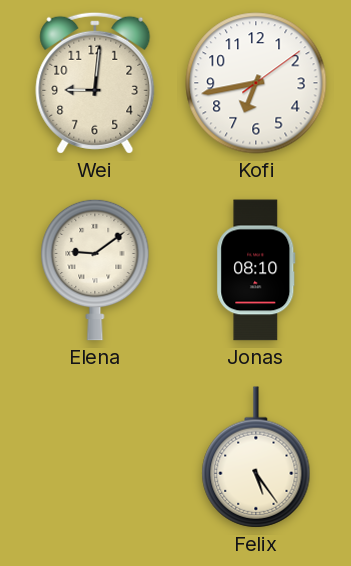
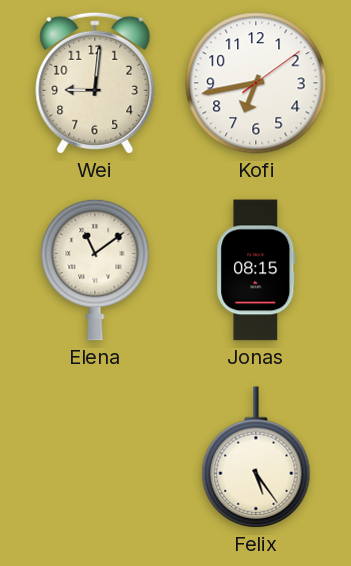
Elena: 9:09 -> 11:09 (95, 270)
Jonas: 08:10 -> 08:15 (256, 270)
